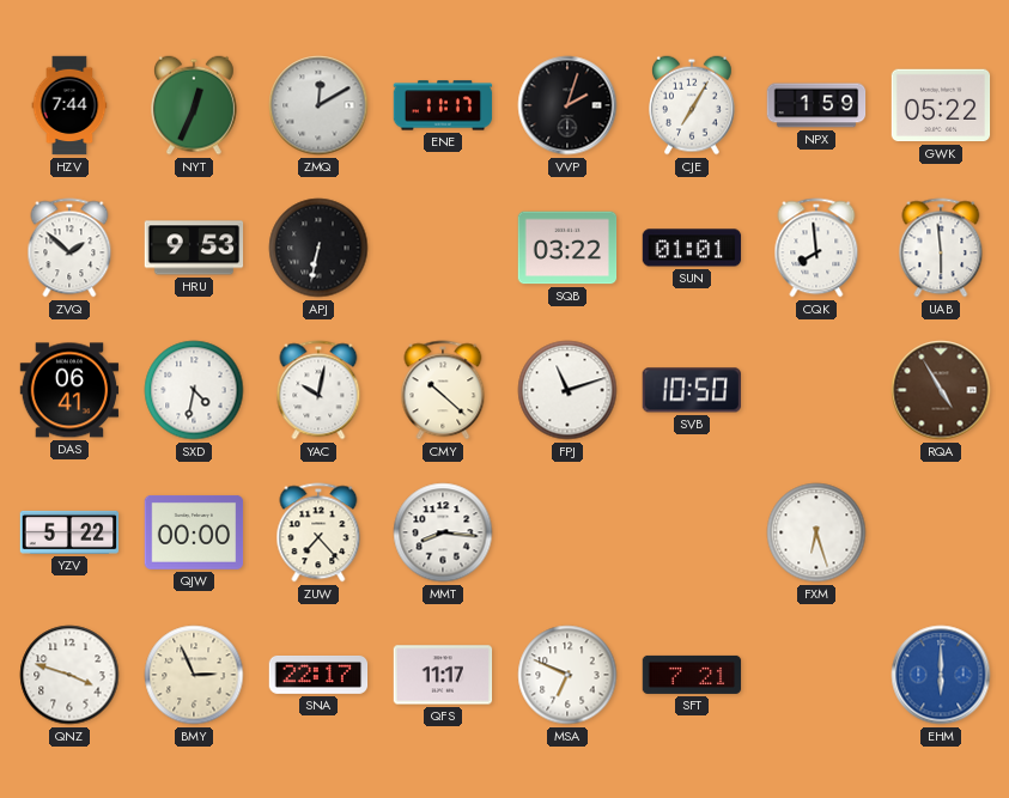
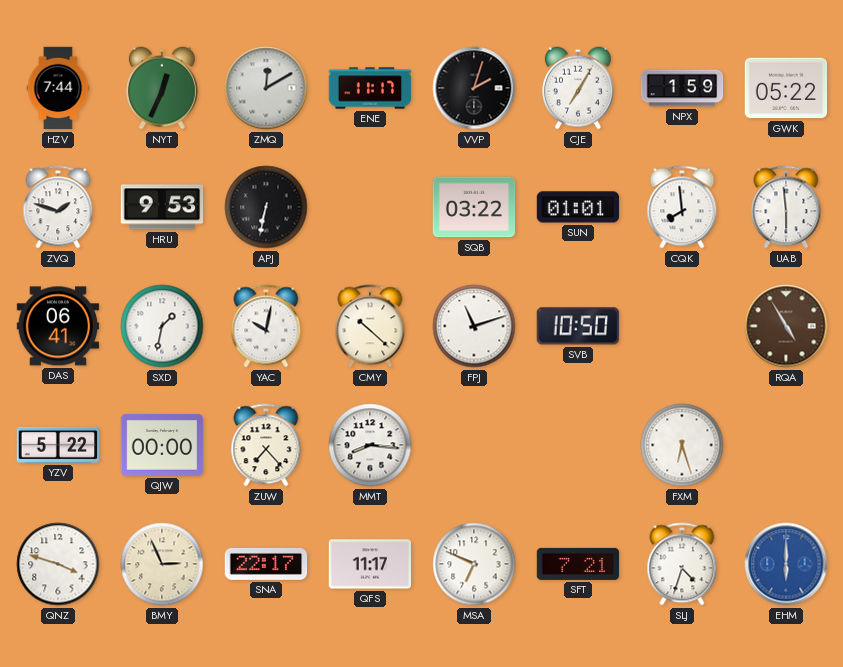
ZVQ: 1:52 -> 1:48 (58, 207)
SXD: 4:32 -> 1:32 (162, 326)
SLJ: none -> 4:33 (682, 564)
